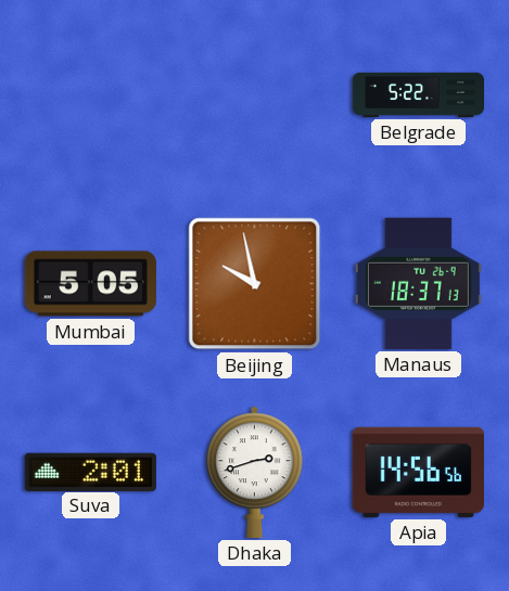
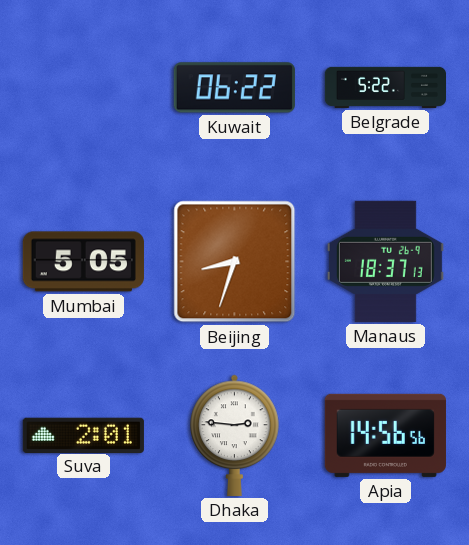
Kuwait: none -> 06:22 (234, 88)
Beijing: 9:58 -> 8:33 (235, 262)
Dhaka: 2:42 -> 2:46 (235, 435)
